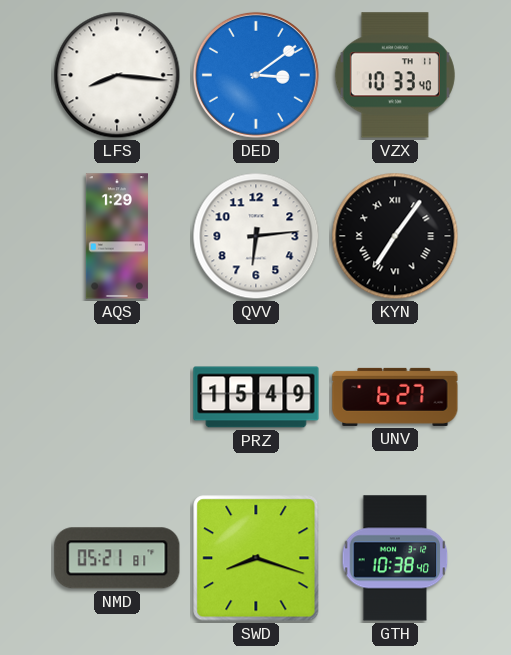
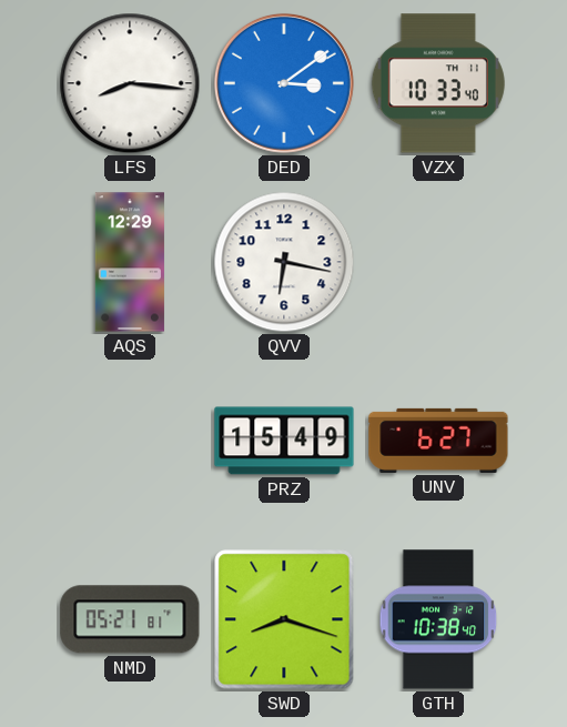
AQS: 1:29 -> 12:29 (130, 262)
QVV: 6:14 -> 6:17 (284, 262)
KYN: 7:06 -> none (395, 236)
